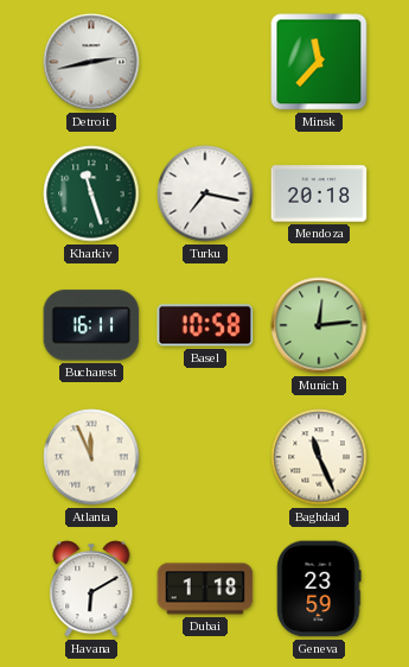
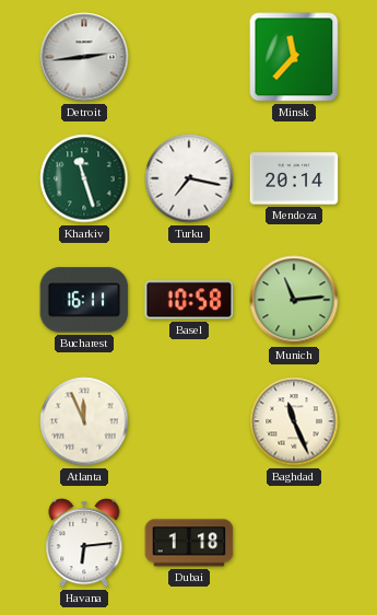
Detroit: 2:43 -> 2:44 (84, 57)
Mendoza: 20:18 -> 20:14 (294, 178)
Munich: 12:14 -> 11:14 (294, 300)
Havana: 6:10 -> 6:14 (84, 543)
Geneva: 23:59 -> none (319, 589)
